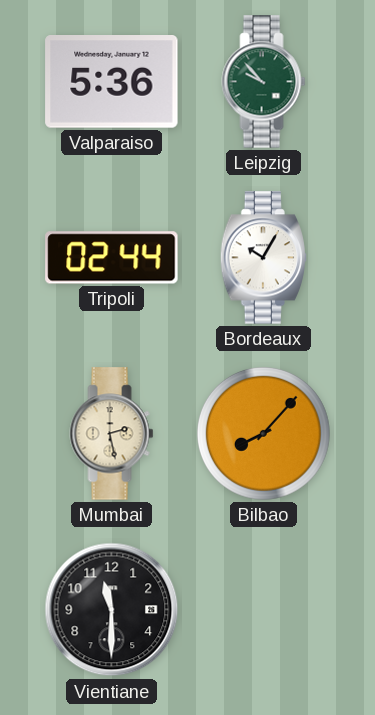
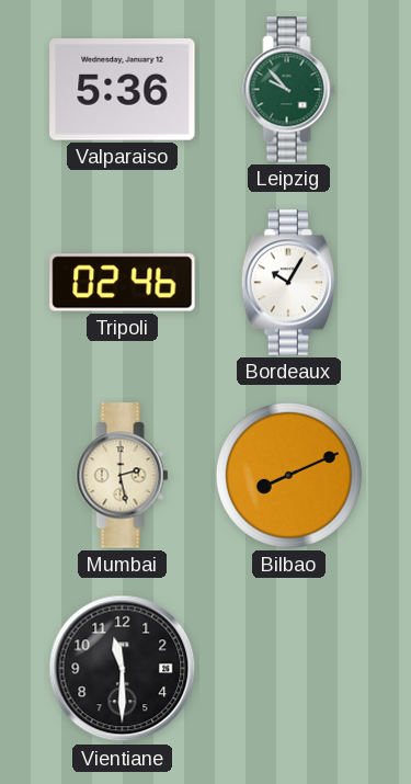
Tripoli: 02:44 -> 02:46 (123, 283)
Bilbao: 8:07 -> 8:11 (289, 476)
